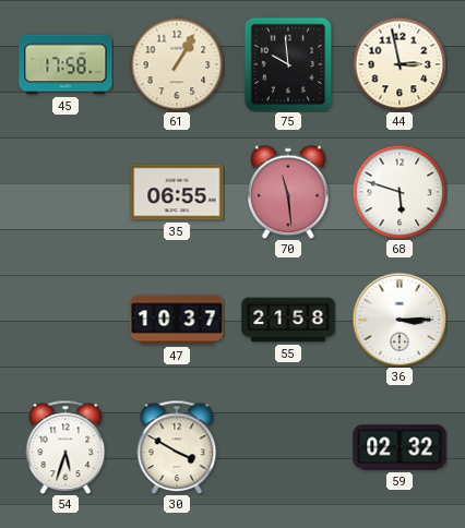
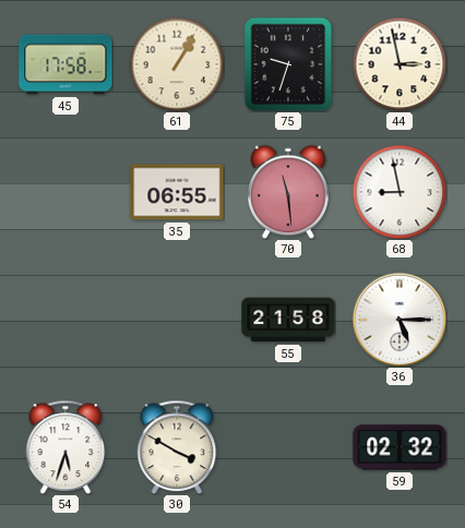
75: 9:59 -> 9:33 (288, 64)
68: 5:48 -> 8:58 (400, 192)
47: 10:37 -> none (177, 320)
36: 3:15 -> 5:15 (400, 320)
